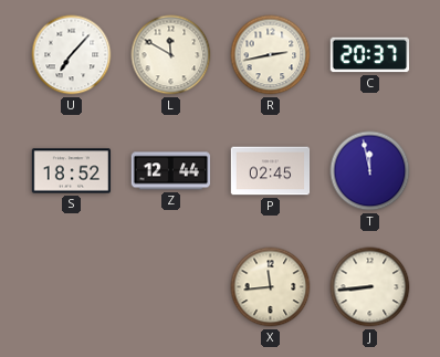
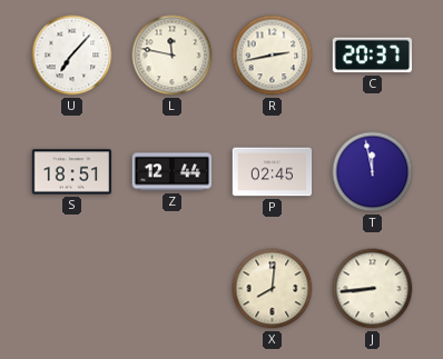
L: 11:50 -> 11:47 (173, 56)
S: 18:52 -> 18:51 (72, 172)
X: 11:44 -> 8:01 (273, 289)
